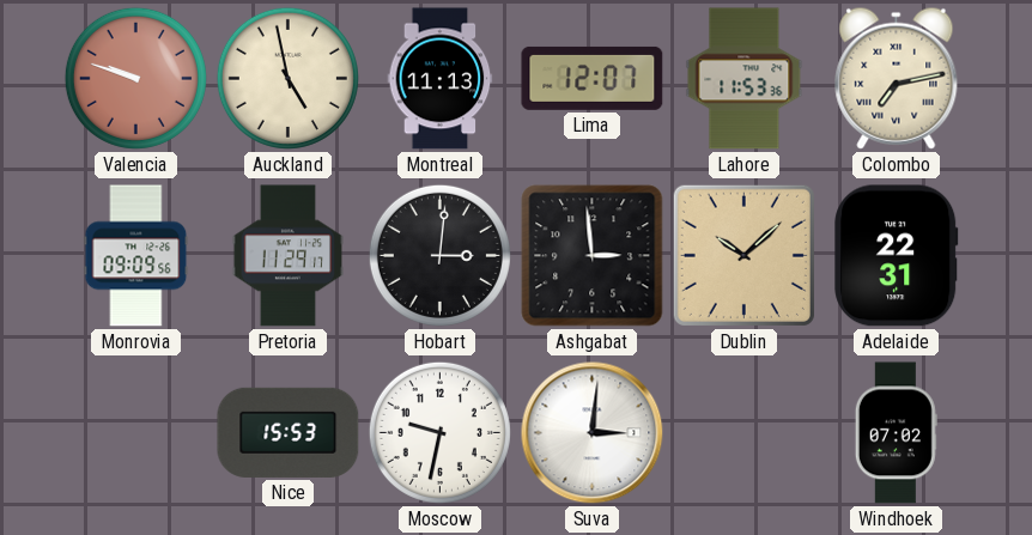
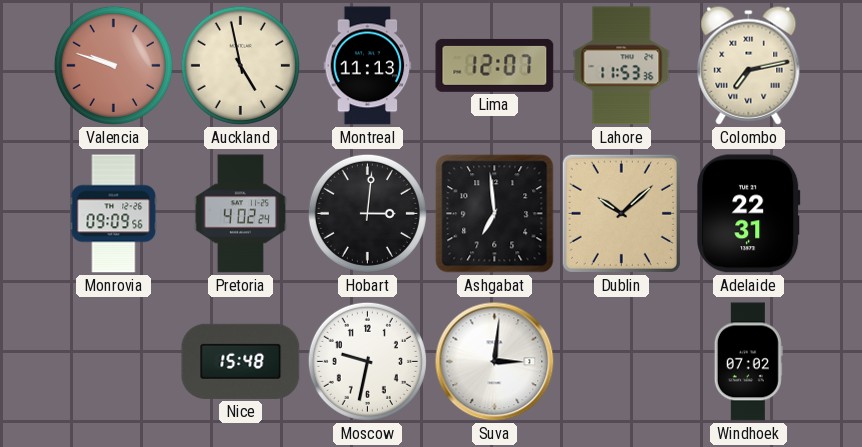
Pretoria: 11:29 -> 4:02 (240, 214)
Ashgabat: 2:59 -> 6:59 (495, 214)
Nice: 15:53 -> 15:48 (241, 361)
